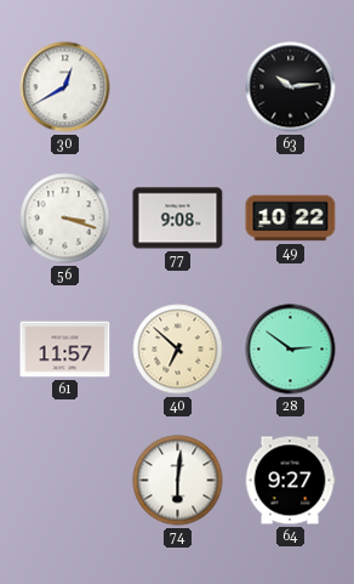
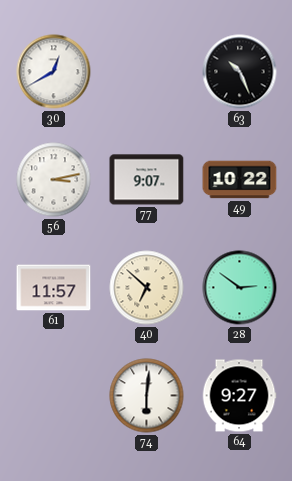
63: 10:14 -> 10:26 (240, 72)
56: 3:18 -> 3:13 (54, 180)
77: 9:08 -> 9:07 (147, 180)
